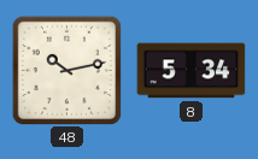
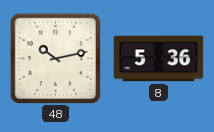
8: 5:34 -> 5:36 (159, 59)
